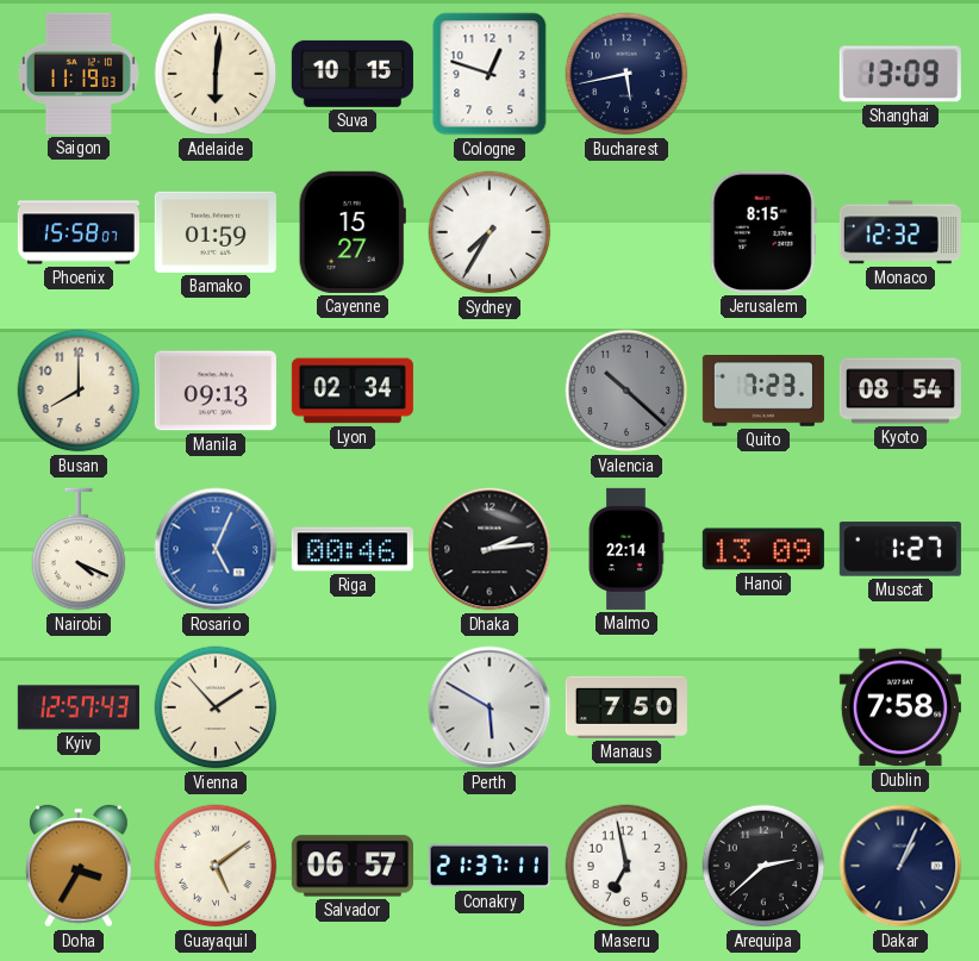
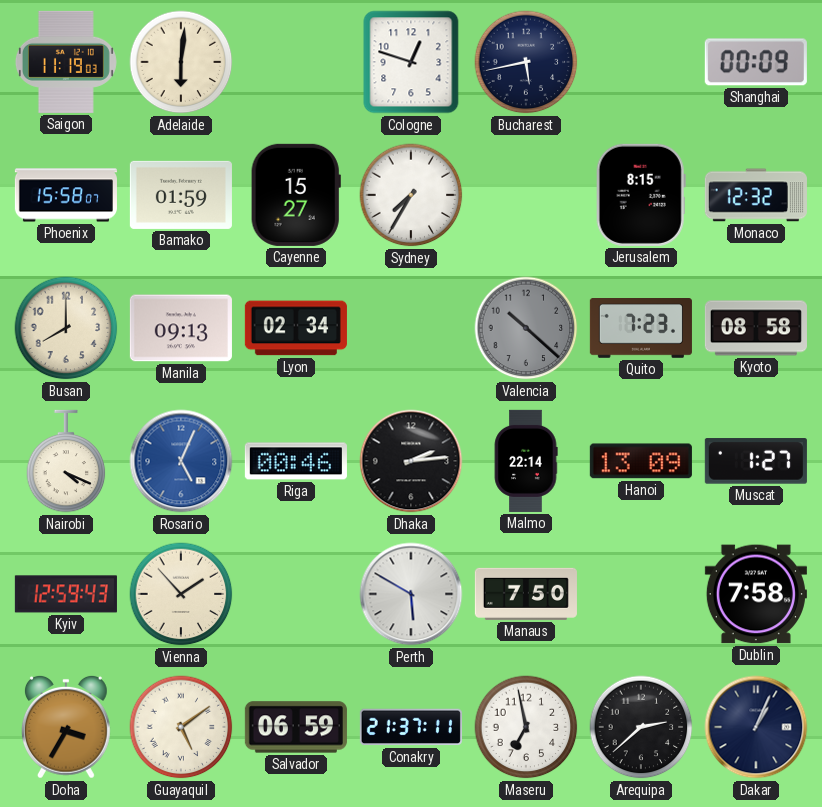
Suva: 10:15 -> none (353, 74)
Shanghai: 13:09 -> 00:09 (756, 62)
Kyoto: 08:54 -> 08:58 (756, 328)
Kyiv: 12:57 -> 12:59 (66, 594)
Salvador: 06:57 -> 06:59 (296, 727)
